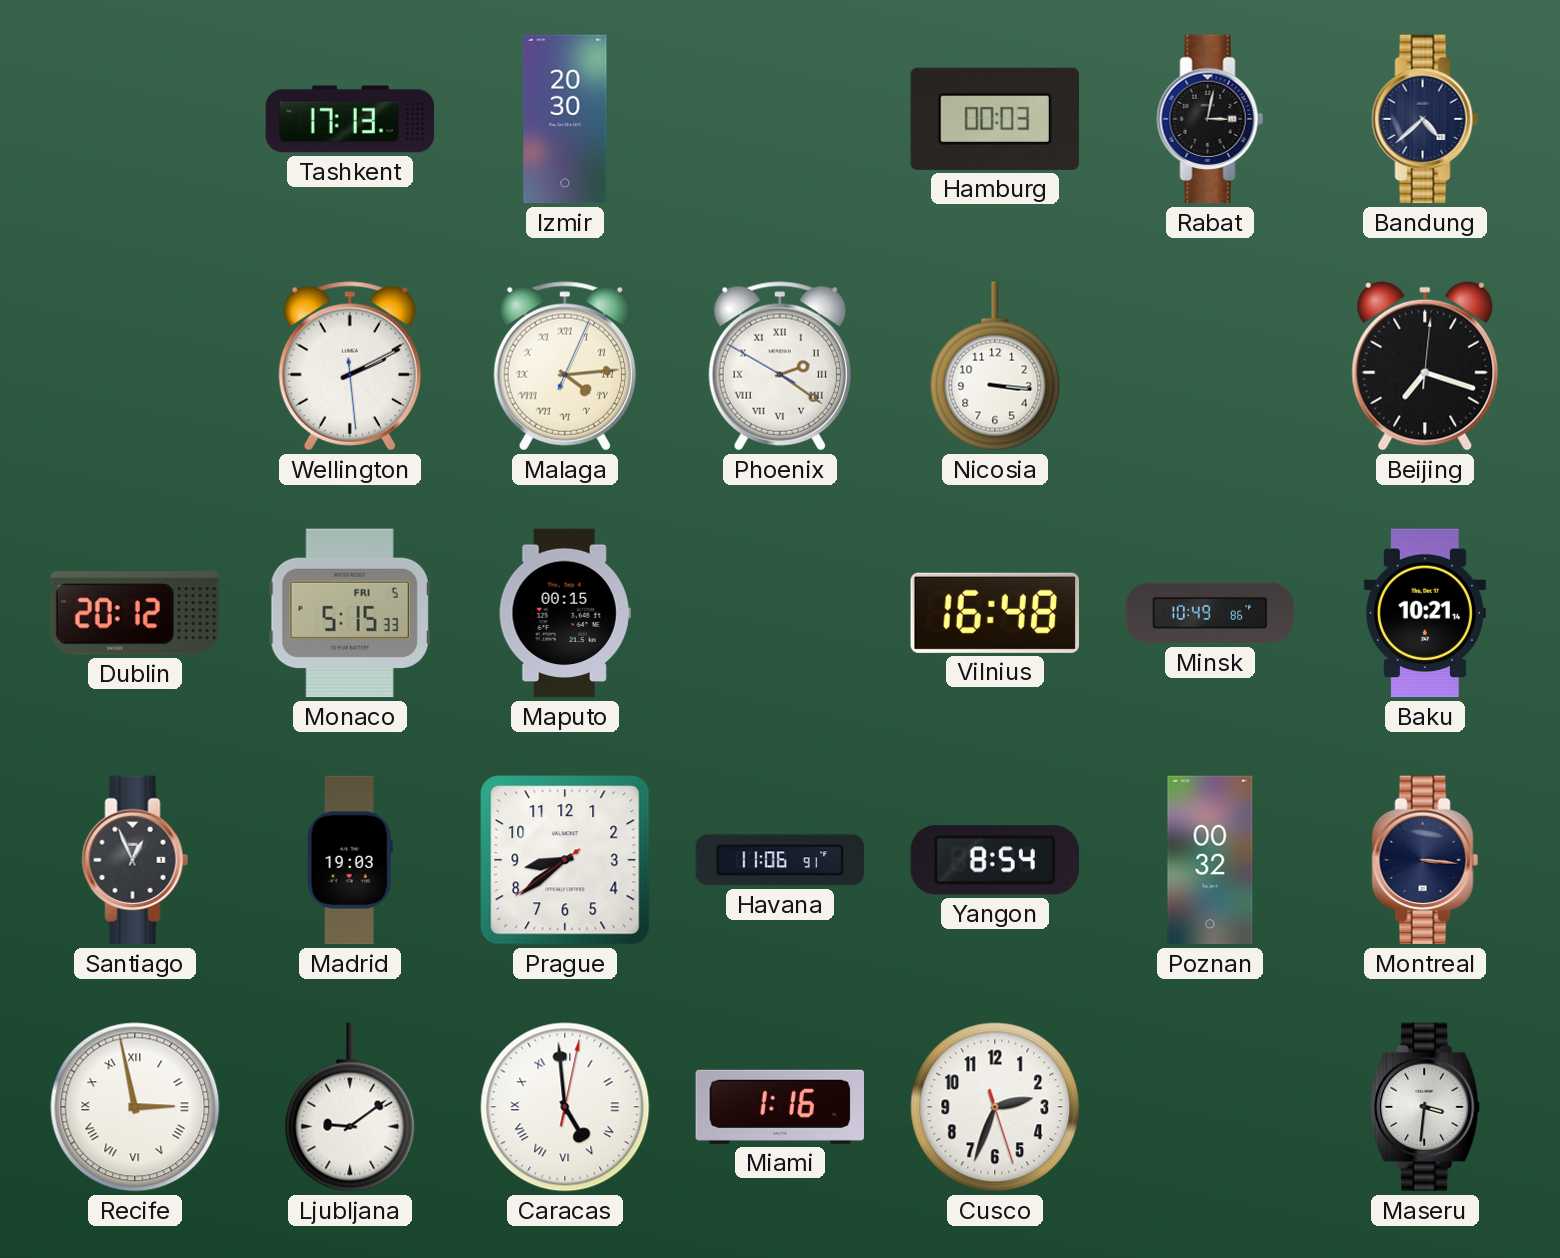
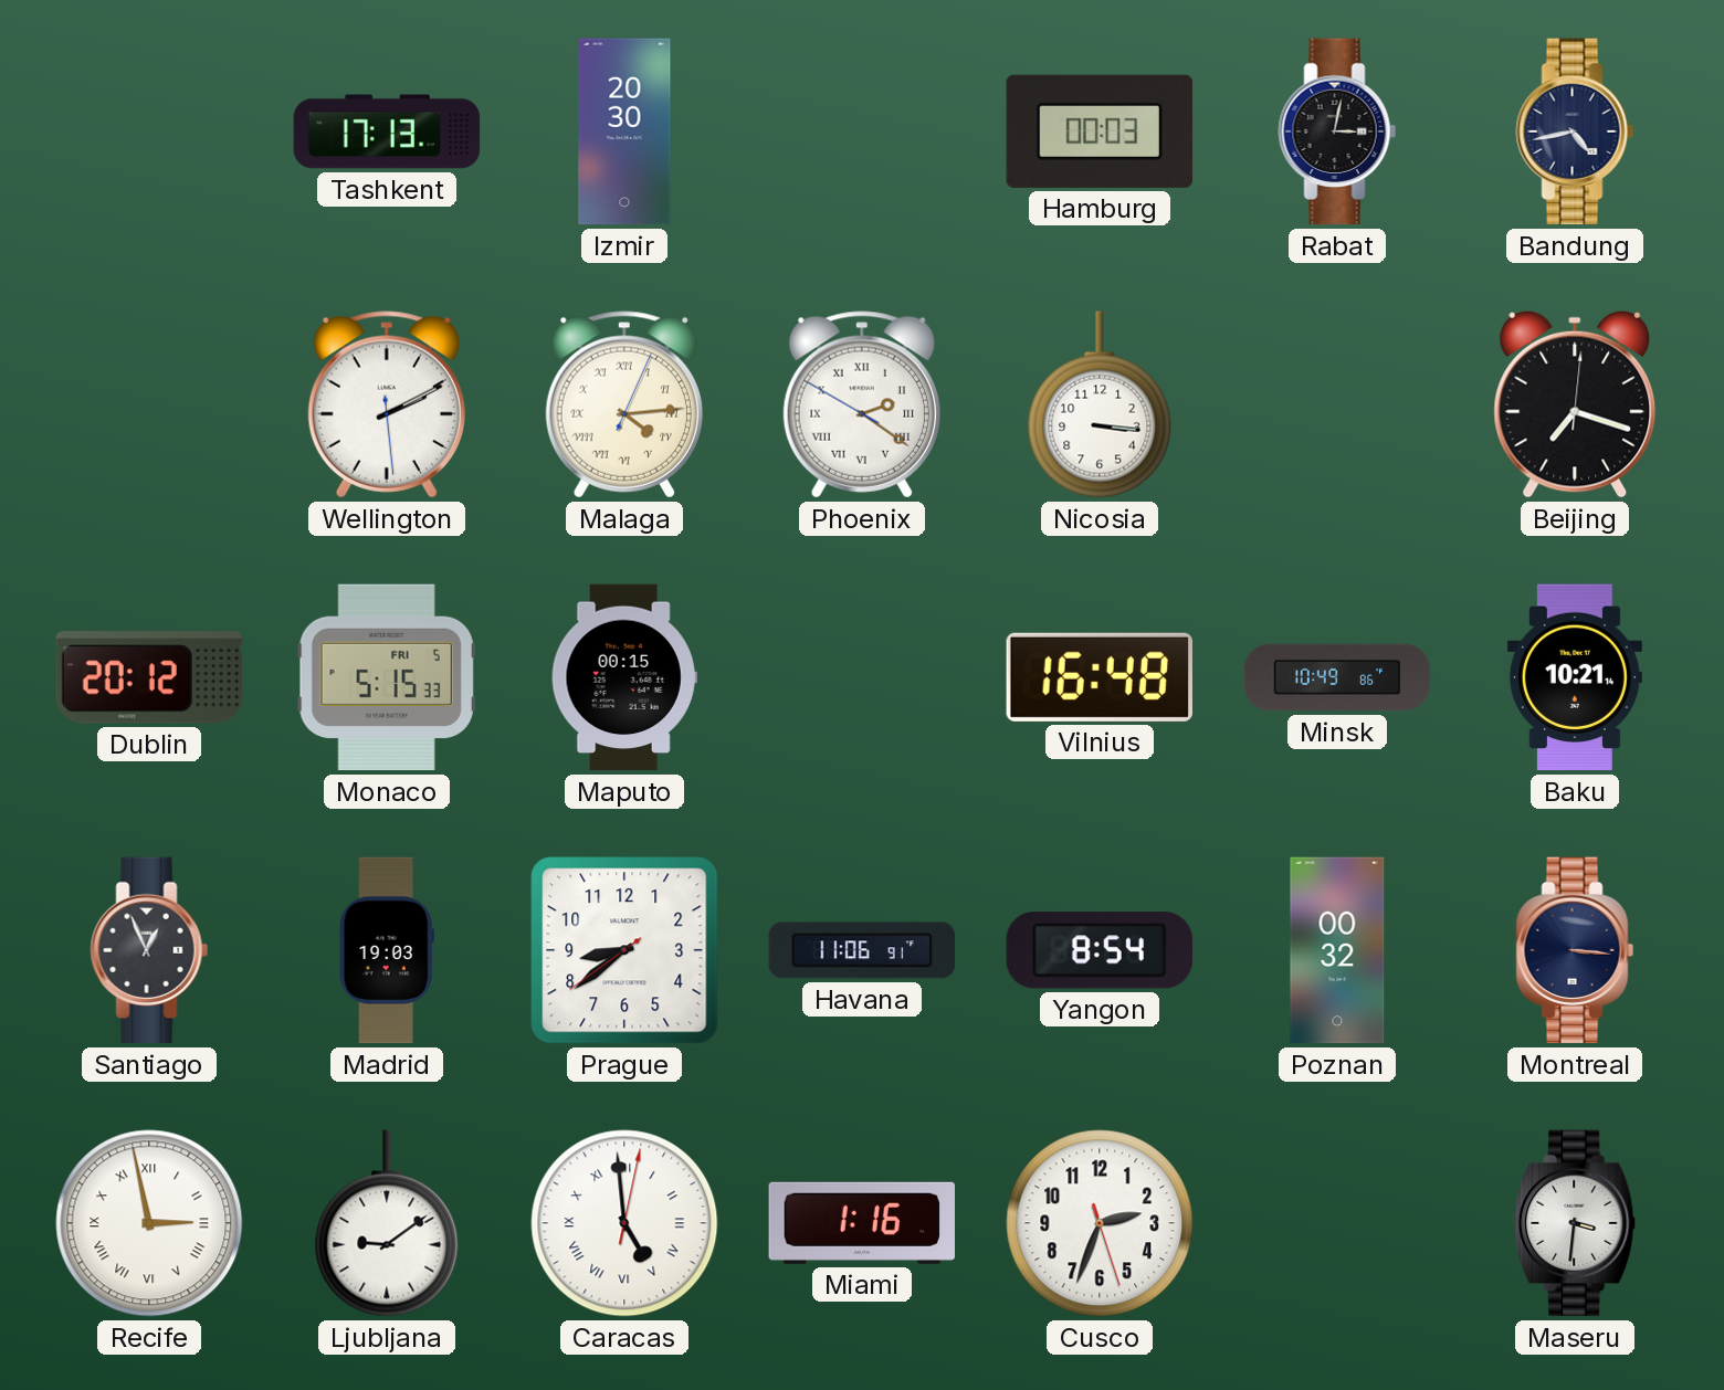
Bandung: 4:38 -> 4:43 (1575, 131)
